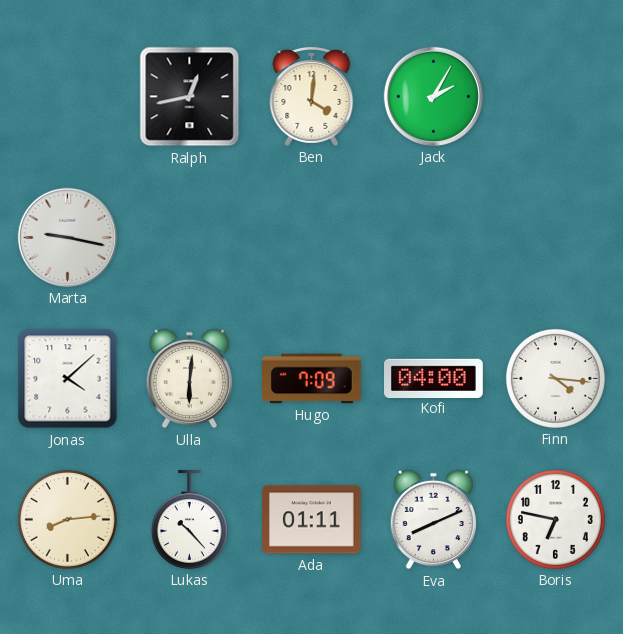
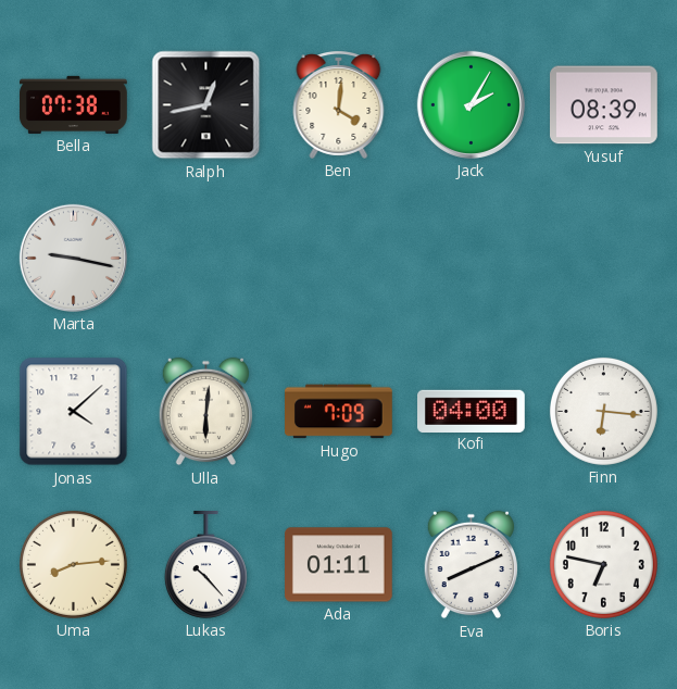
Bella: none -> 07:38 (74, 104)
Yusuf: none -> 08:39 (604, 105)
Finn: 4:16 -> 6:16 (603, 411)
